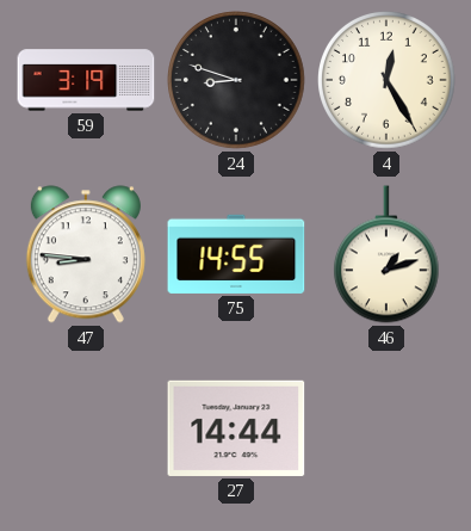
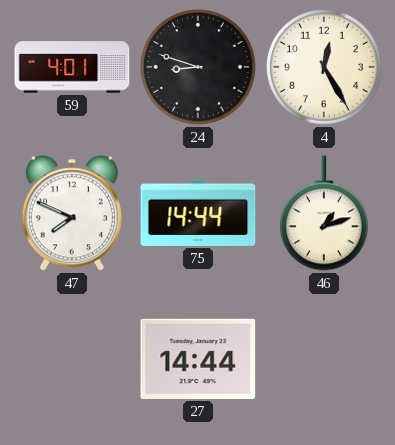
59: 3:19 -> 4:01 (72, 67)
47: 8:46 -> 7:49 (72, 213)
75: 14:55 -> 14:44 (198, 213)
